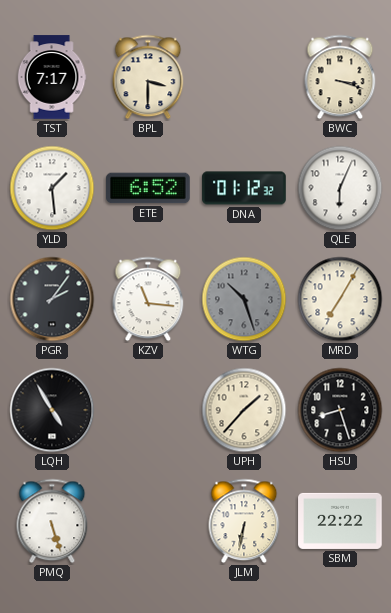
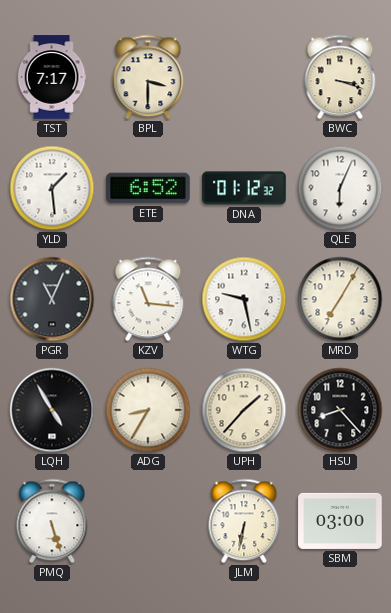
PGR: 2:06 -> 11:04 (52, 299)
WTG: 10:27 -> 9:28 (244, 299)
WTG dial: grey -> white (244, 299)
ADG: none -> 8:35 (148, 410)
HSU: 8:27 -> 8:23 (340, 410)
SBM: 22:22 -> 03:00 (340, 521)
